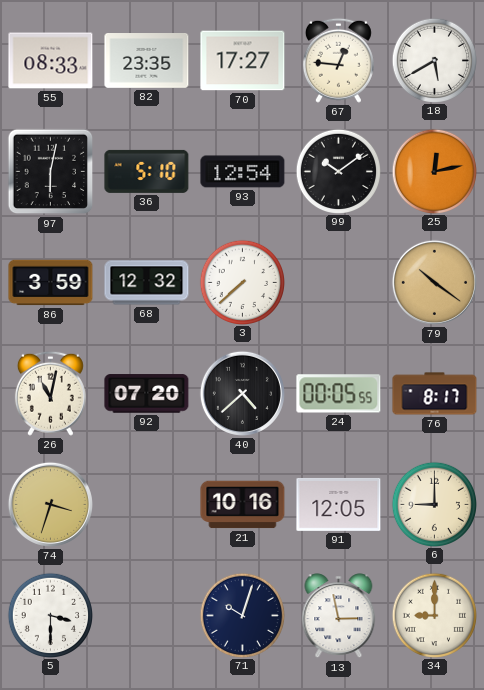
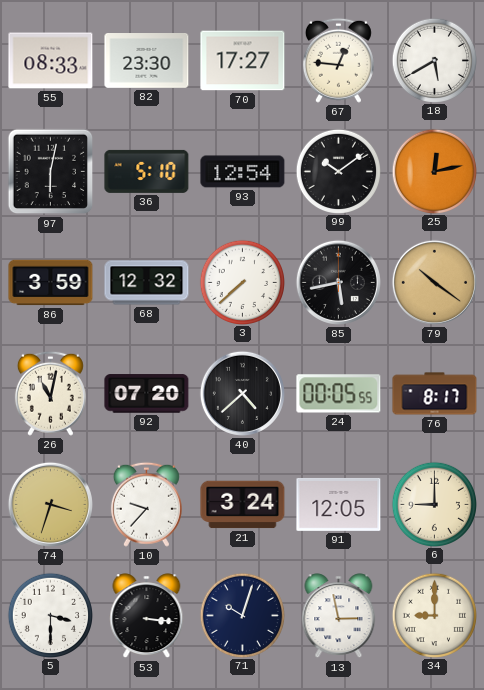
82: 23:35 -> 23:30 (147, 61)
85: none -> 5:43 (338, 282)
10: none -> 9:37 (146, 504)
21: 10:16 -> 3:24 (243, 505)
53: none -> 3:16 (147, 616)
